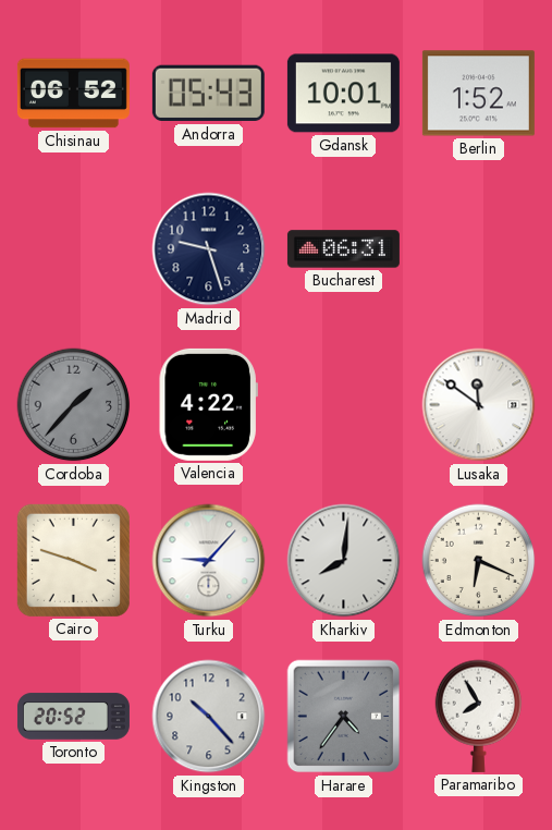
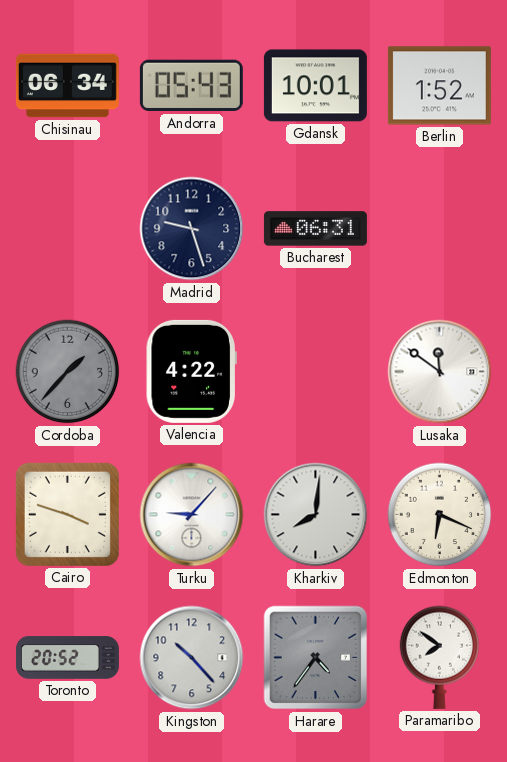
Chisinau: 06:52 -> 06:34 (67, 86)
Paramaribo: 7:55 -> 7:51 (440, 657)
